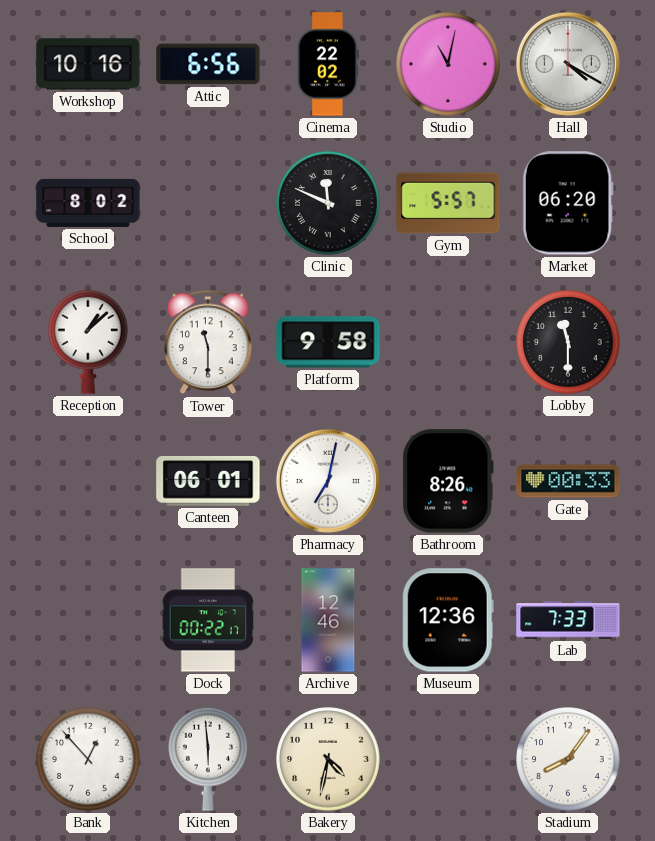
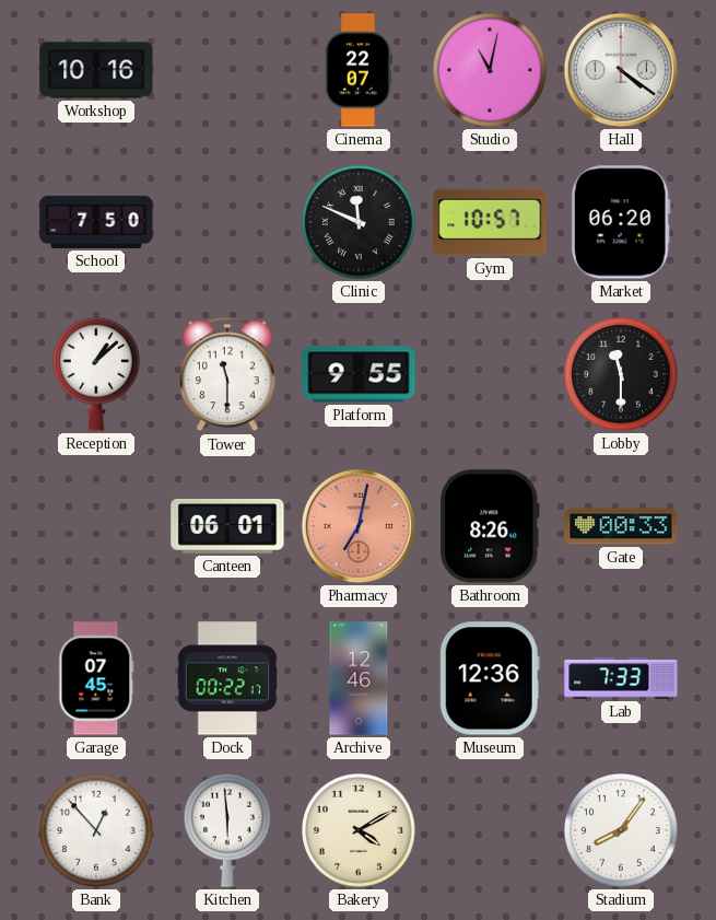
Attic: 6:56 -> none (208, 64)
Cinema: 22:02 -> 22:07 (359, 70)
Hall: 4:20 -> 4:21 (621, 70)
School: 8:02 -> 7:50 (96, 222)
Gym: 5:57 -> 10:57 (490, 222)
Platform: 9:58 -> 9:55 (359, 374)
Pharmacy dial: white -> salmon (359, 526)
Garage: none -> 07:45 (96, 678)
Bakery: 4:32 -> 4:10 (359, 830)
